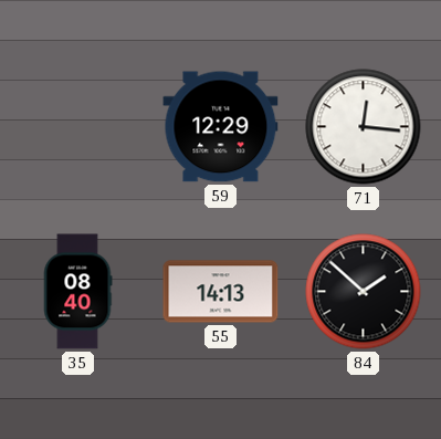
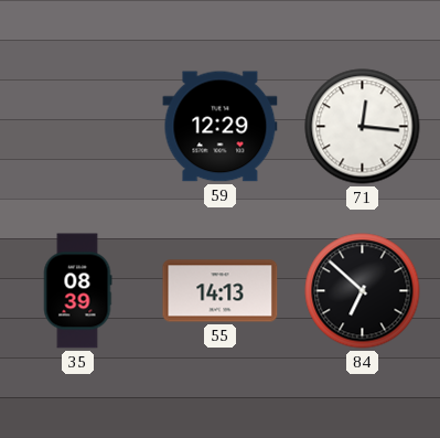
35: 08:40 -> 08:39 (77, 291)
84: 1:52 -> 6:52 (363, 291)
